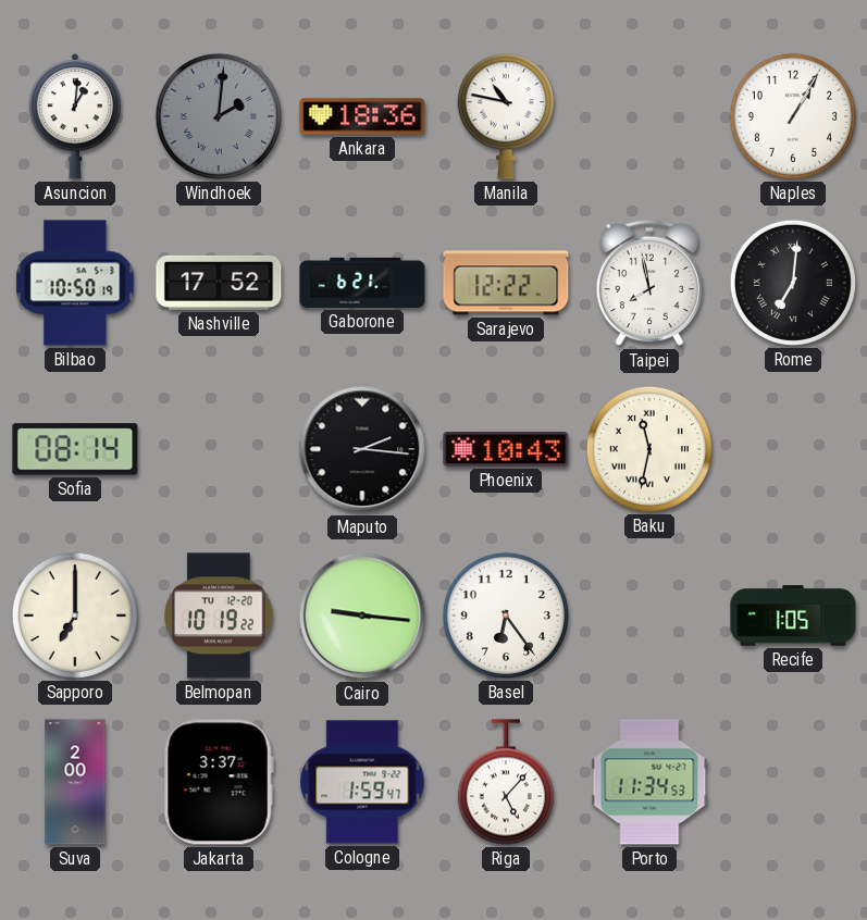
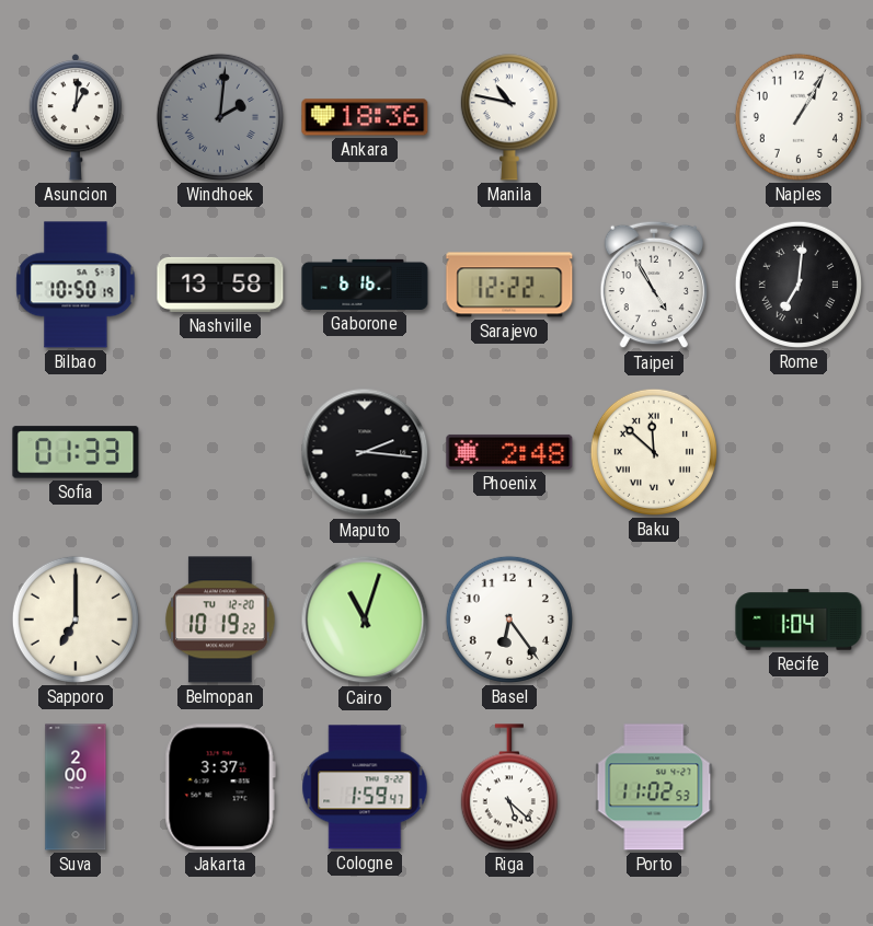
Nashville: 17:52 -> 13:58 (220, 285)
Gaborone: 6:21 -> 6:16 (365, 285)
Taipei: 7:58 -> 4:55 (654, 285)
Sofia: 08:14 -> 01:33 (76, 452)
Phoenix: 10:43 -> 2:48 (509, 452)
Baku: 11:32 -> 11:52 (654, 452)
Cairo: 9:16 -> 11:03 (365, 620)
Recife: 1:05 -> 1:04 (799, 620)
Riga: 5:07 -> 5:22 (509, 787)
Porto: 11:34 -> 11:02 (654, 787)
